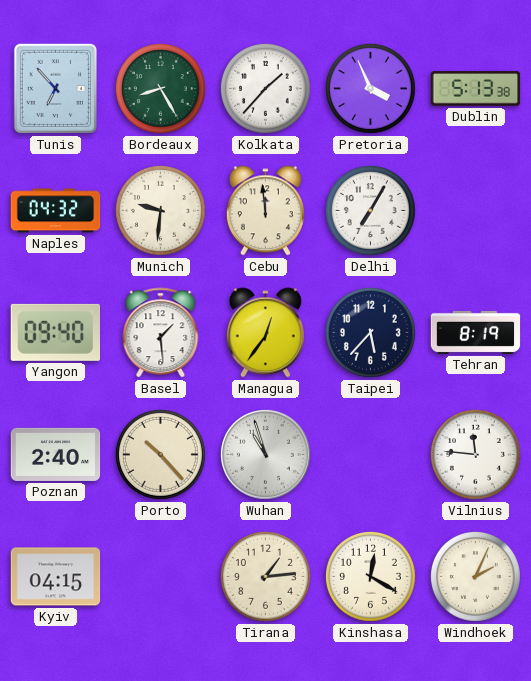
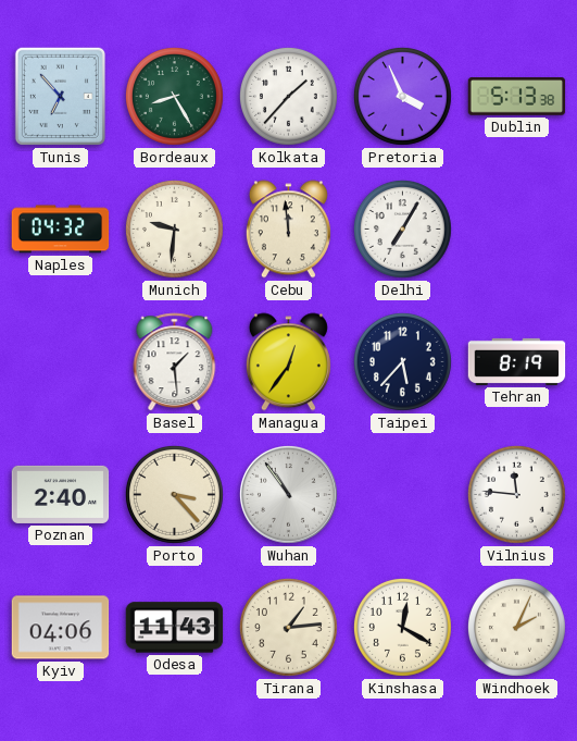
Yangon: 09:40 -> none (55, 332)
Porto: 10:23 -> 3:23 (174, 494)
Wuhan: 10:57 -> 10:54 (288, 494)
Kyiv: 04:15 -> 04:06 (61, 628)
Odesa: none -> 11:43 (175, 628)
